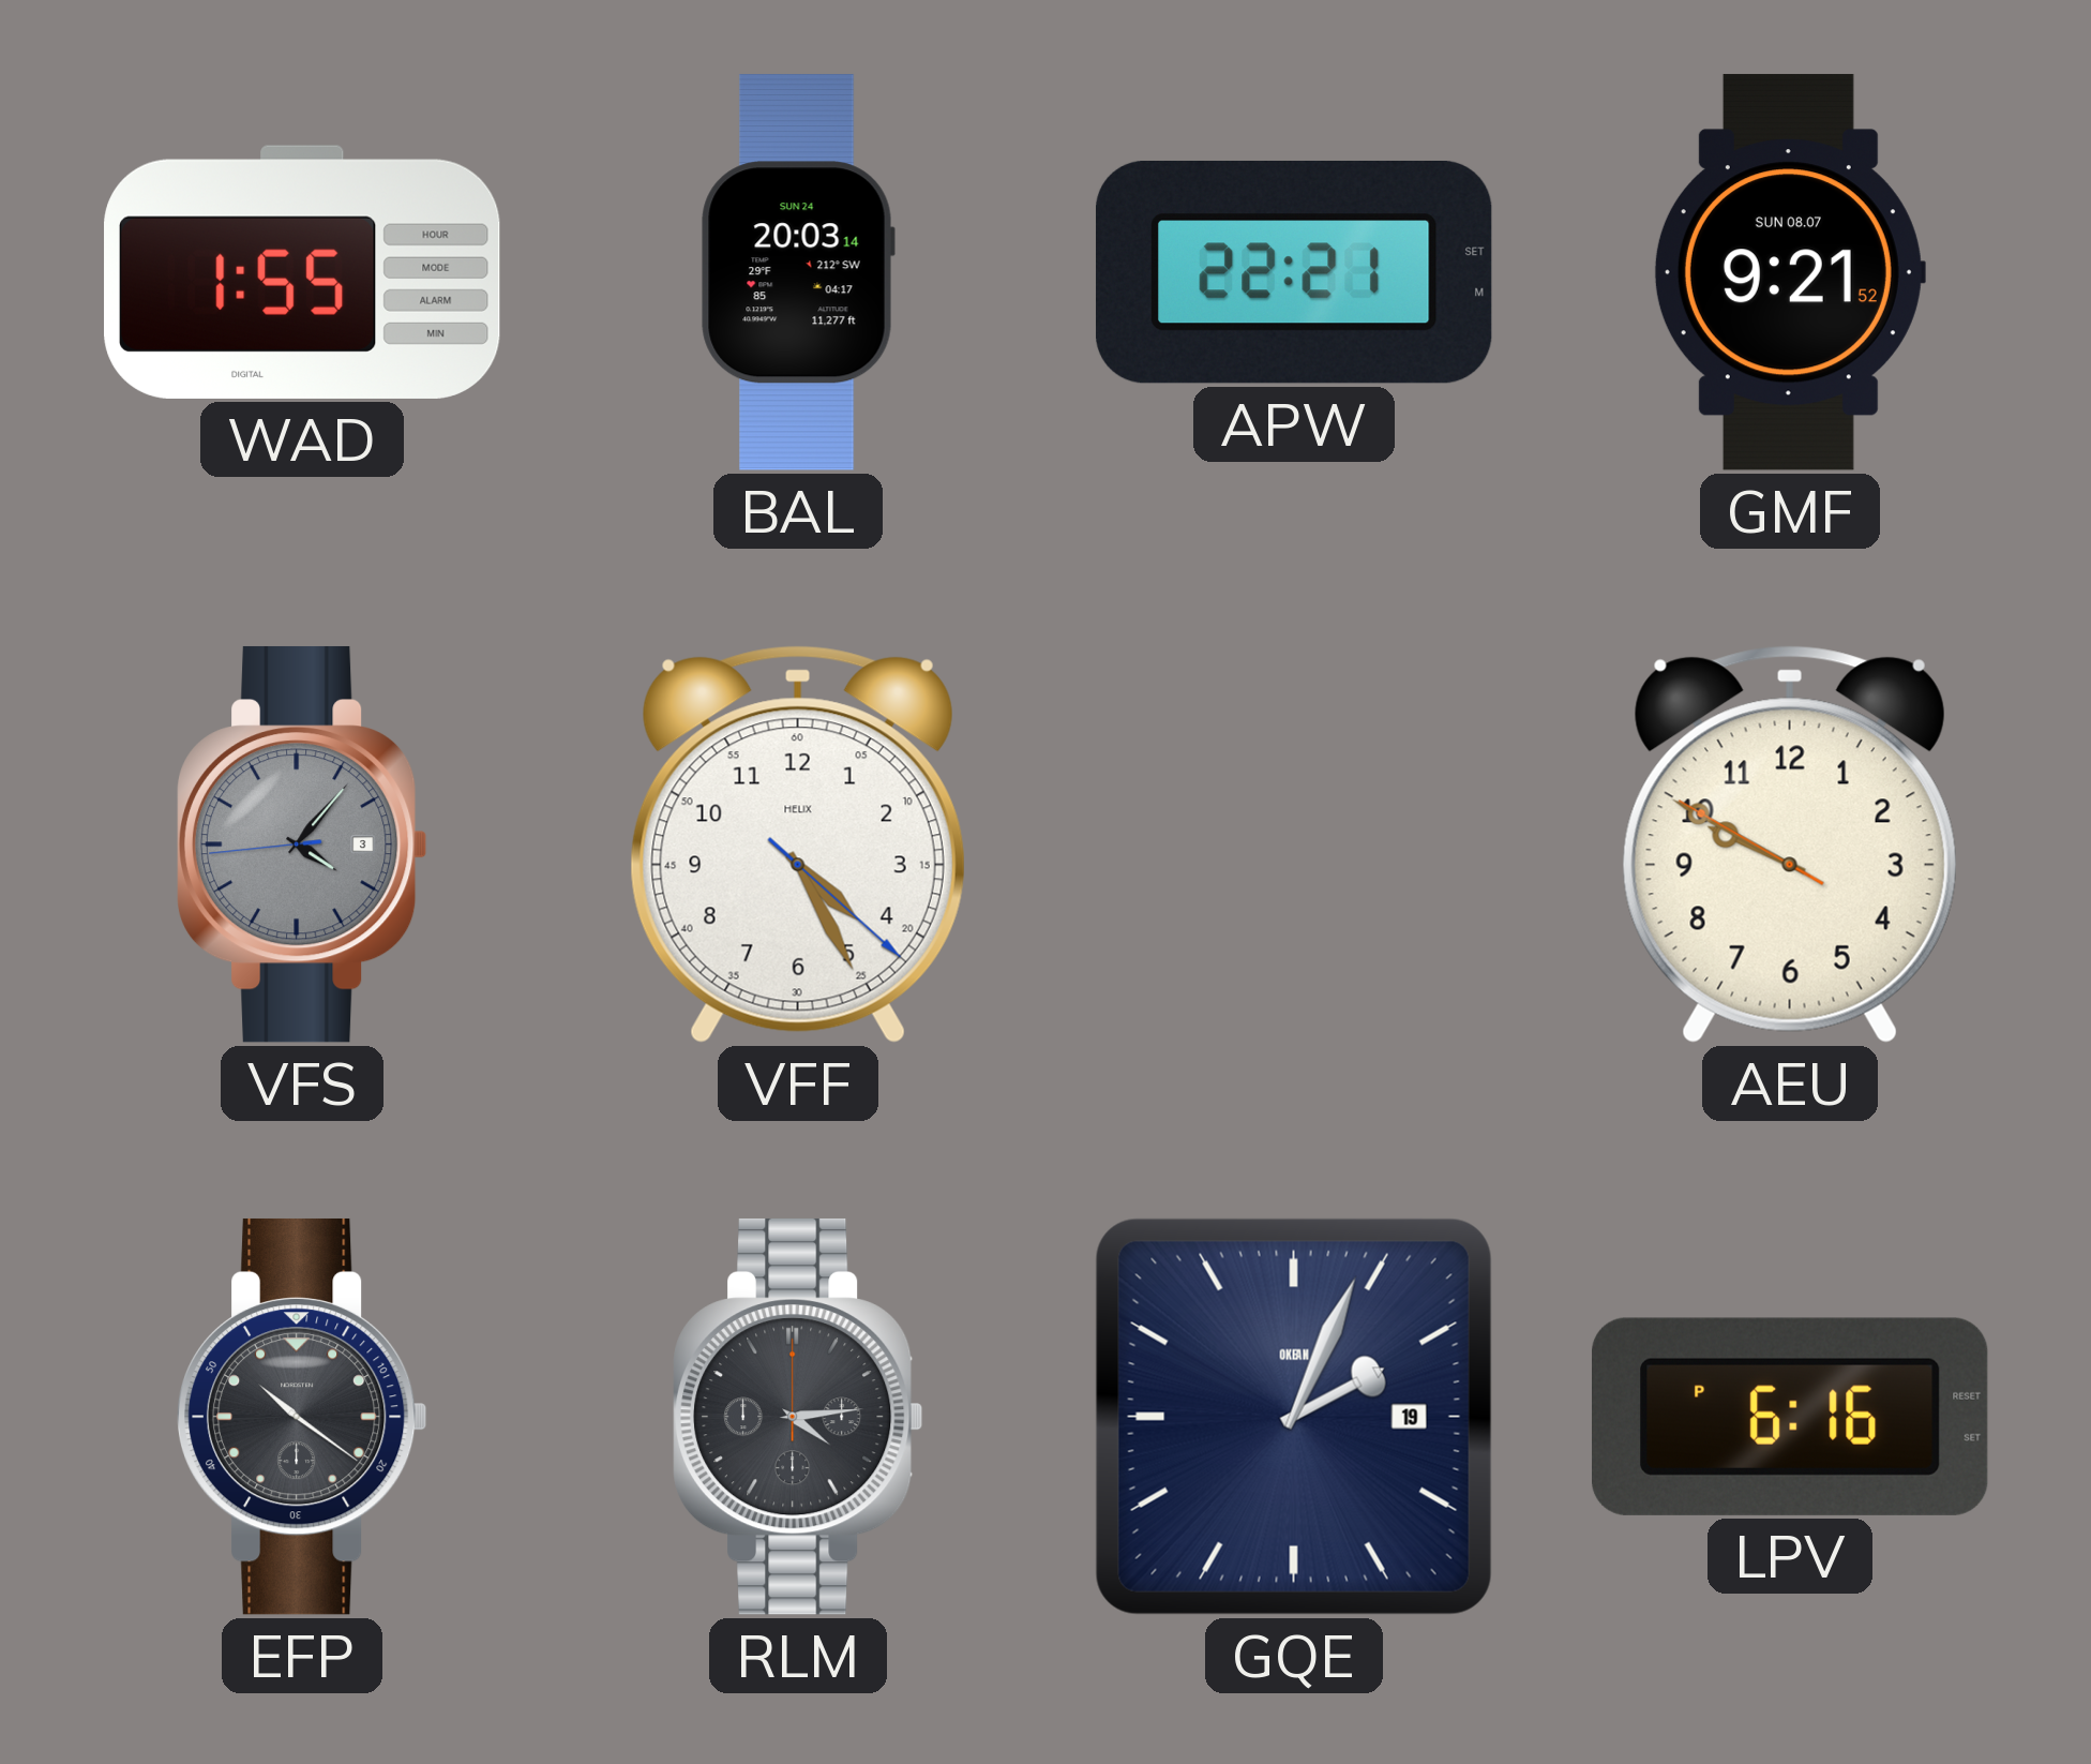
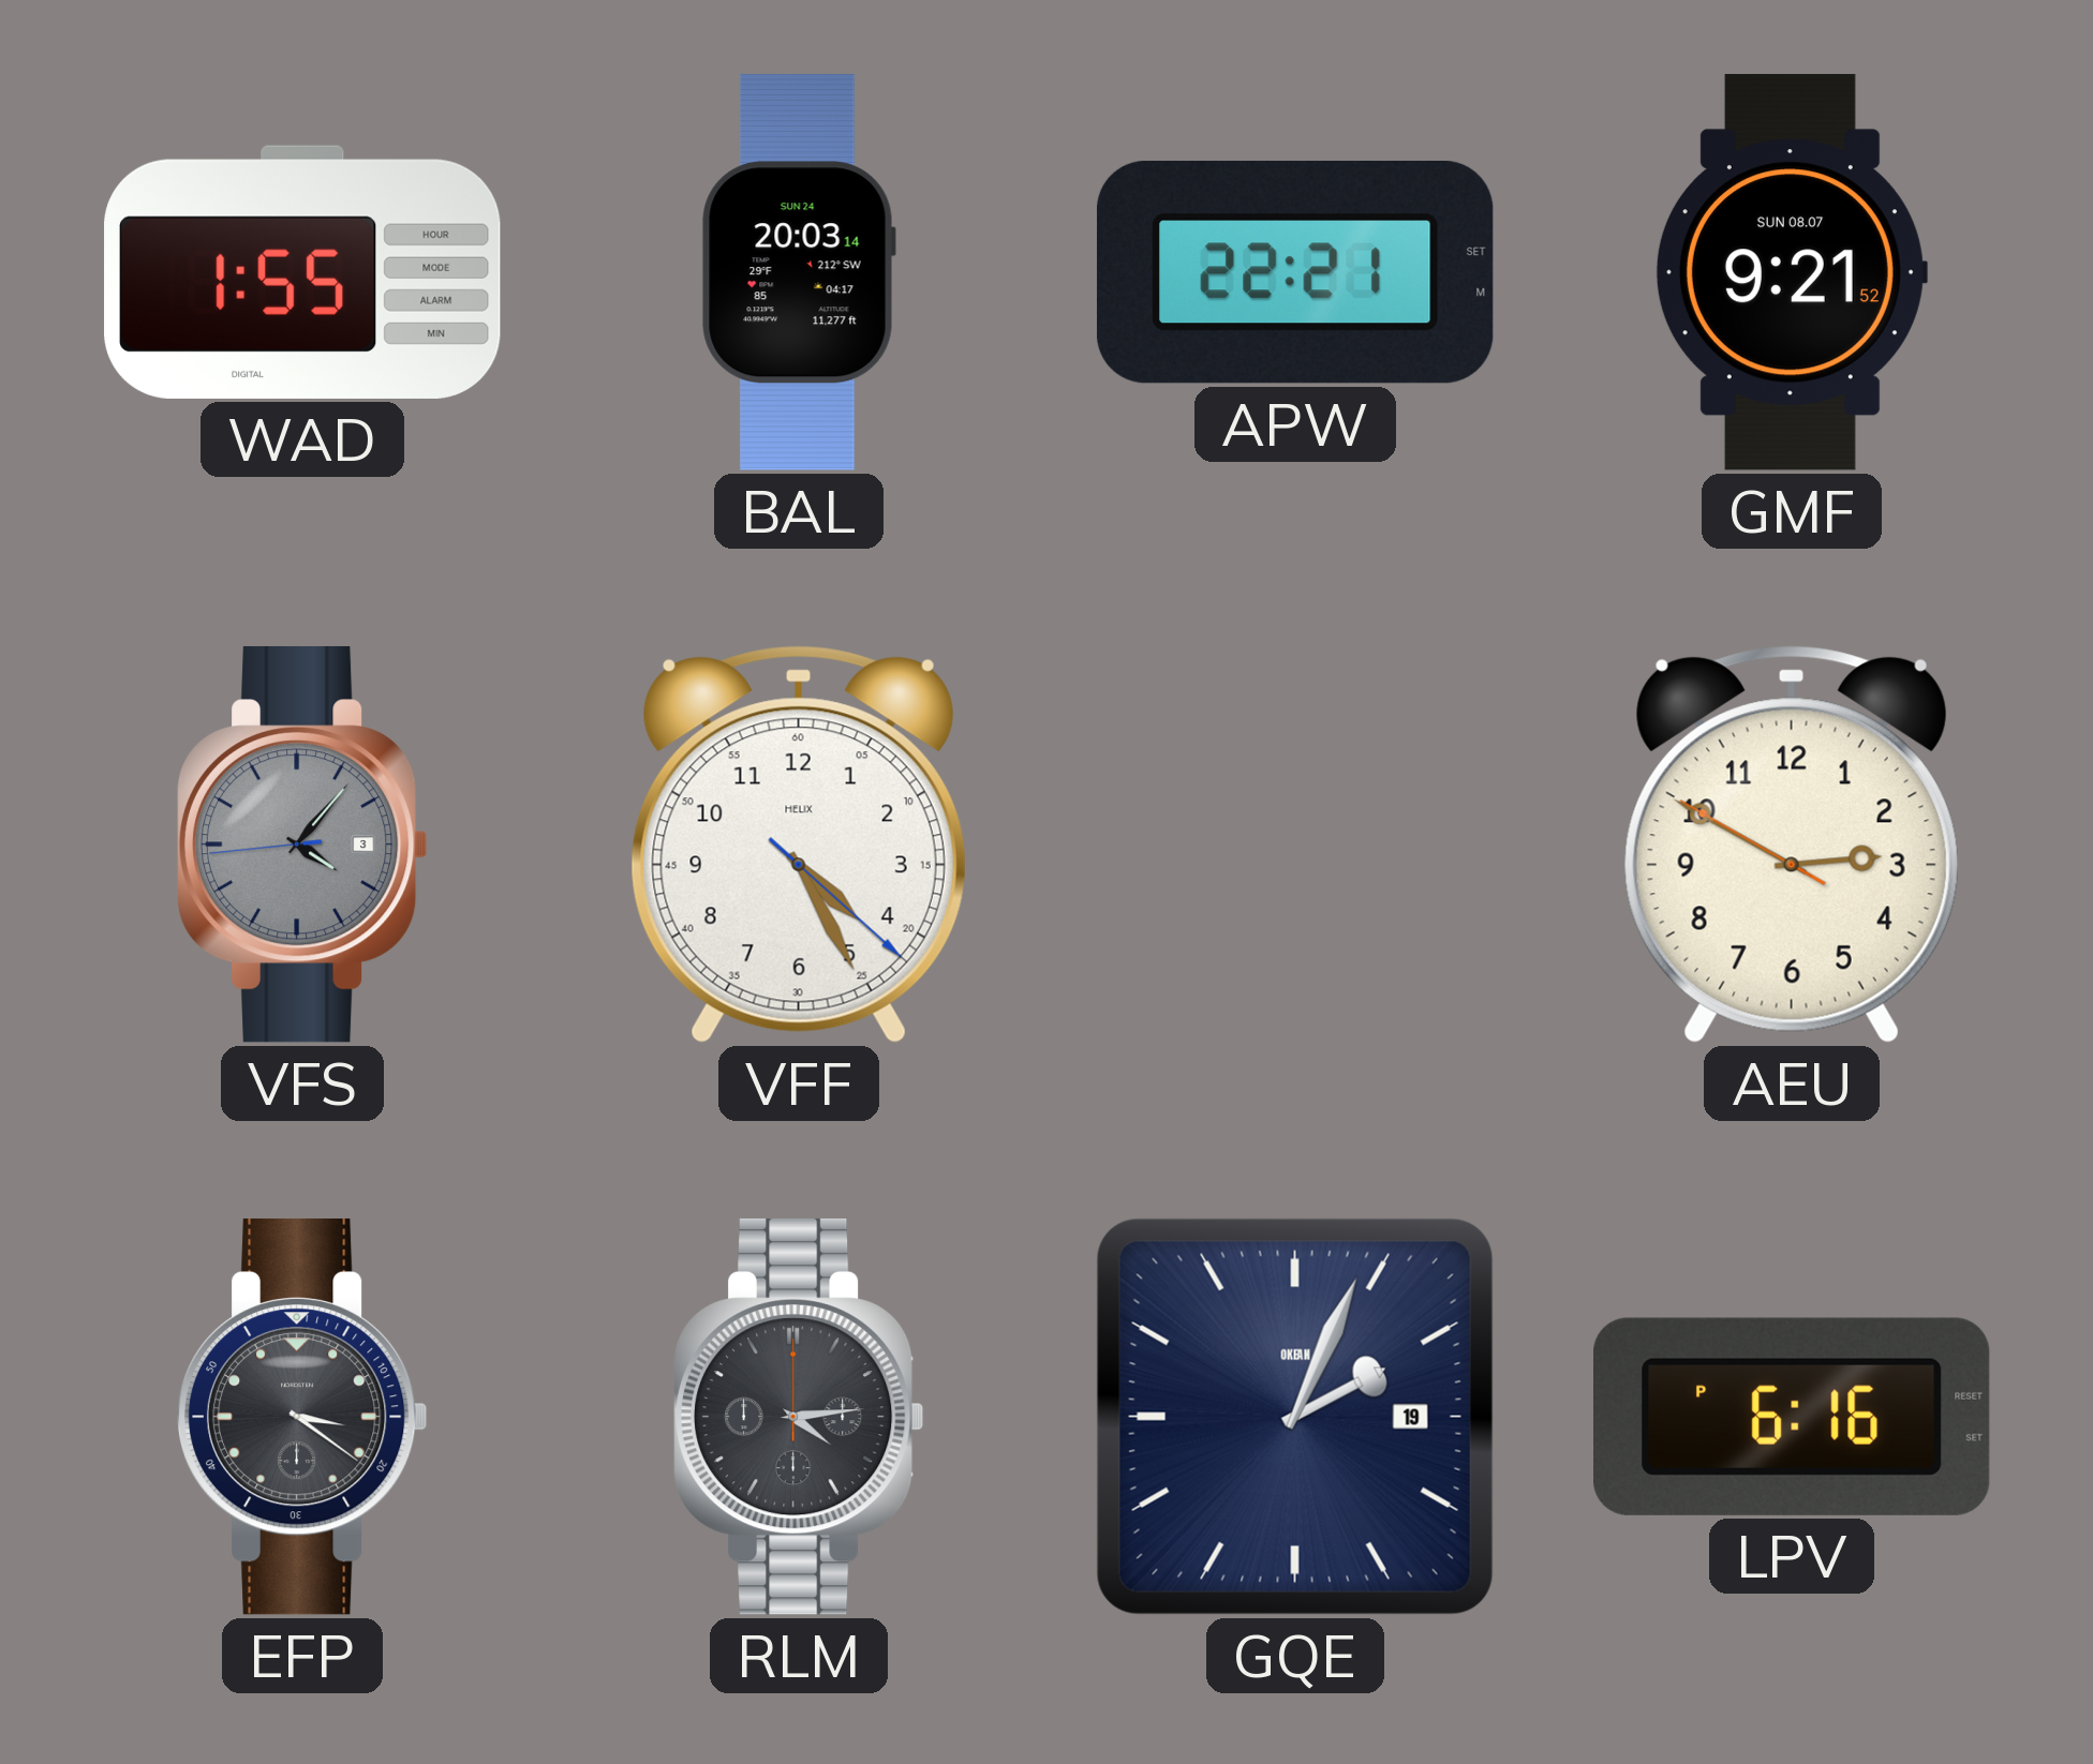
AEU: 9:49 -> 2:49 (1792, 844)
EFP: 10:21 -> 3:21 (303, 1417)
